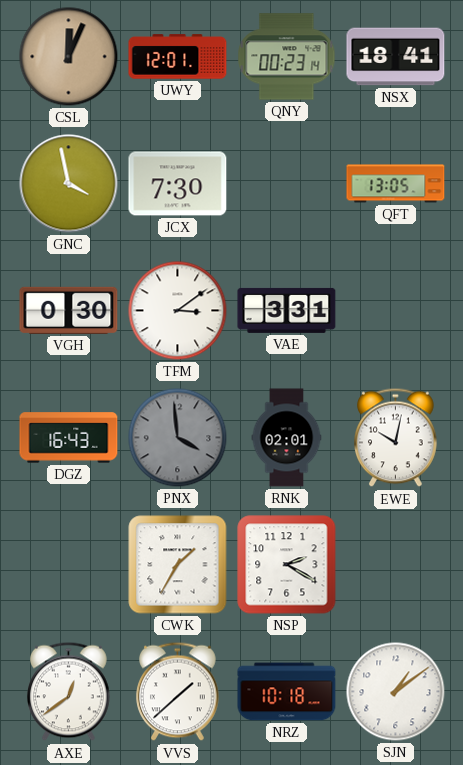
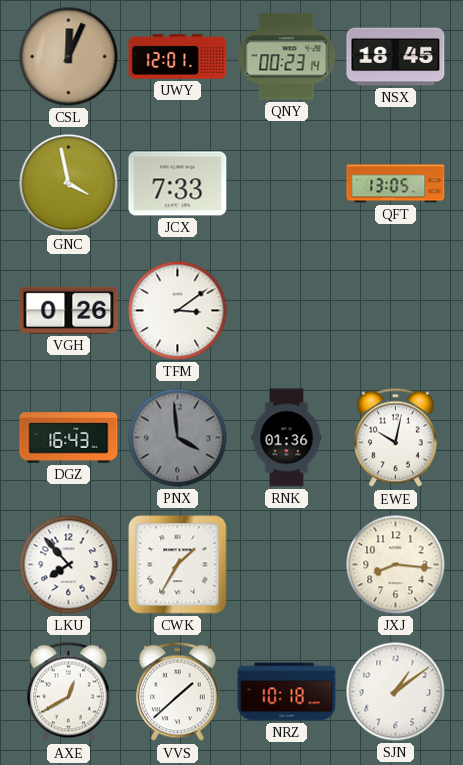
NSX: 18:41 -> 18:45 (396, 57)
JCX: 7:30 -> 7:33 (178, 184)
VGH: 0:30 -> 0:26 (69, 310)
VAE: 3:31 -> none (287, 310)
RNK: 02:01 -> 01:36 (287, 438)
LKU: none -> 7:53 (69, 565)
NSP: 2:20 -> none (287, 565)
JXJ: none -> 8:16 (396, 565)
AXE: 12:39 -> 12:40 (69, 692)
